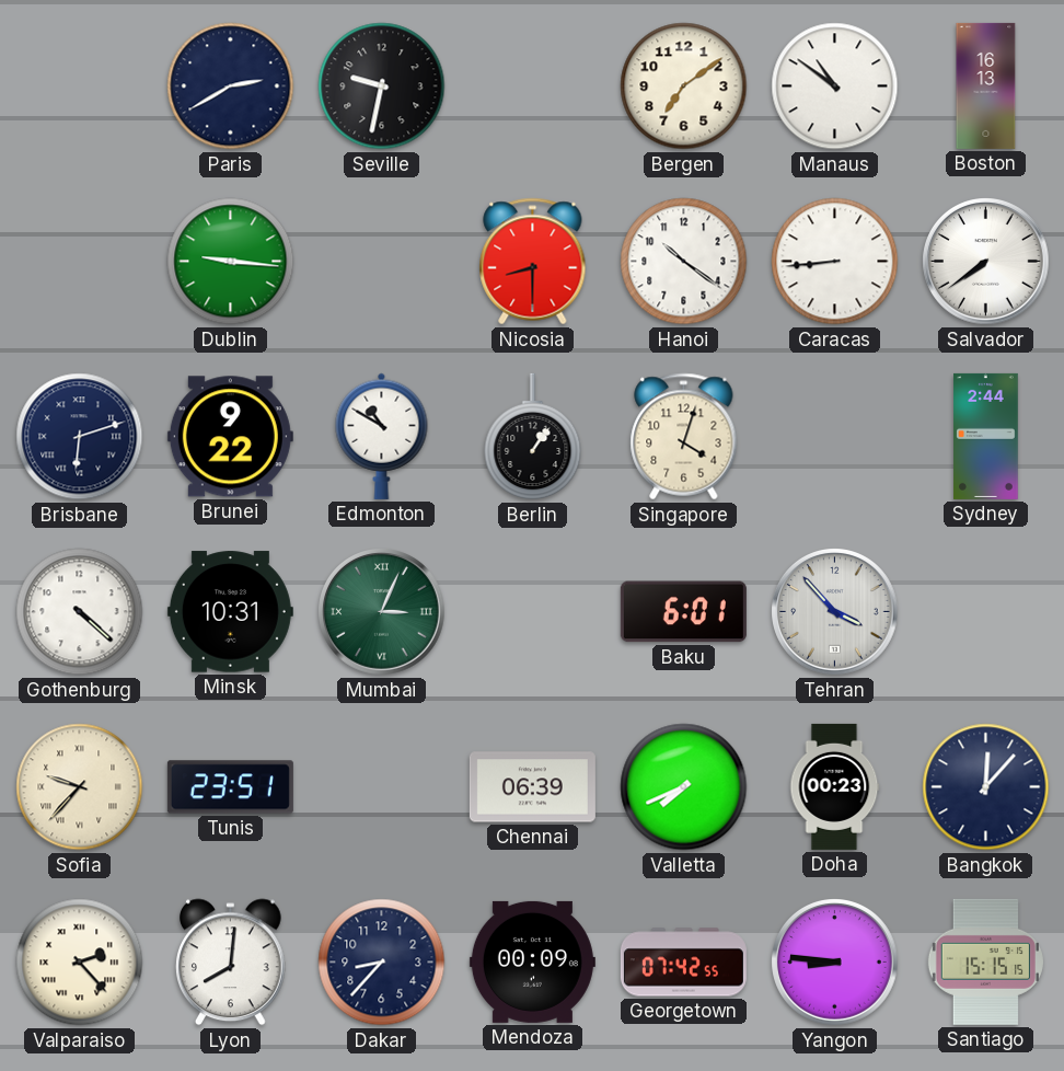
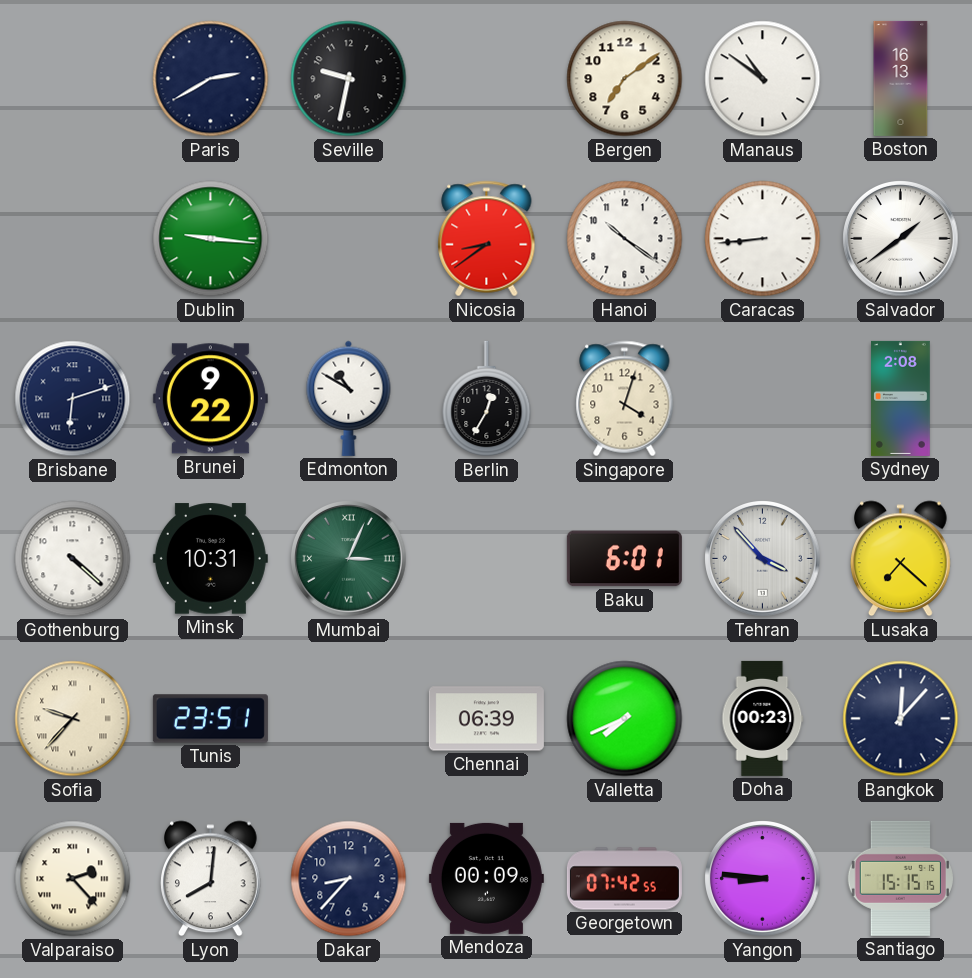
Nicosia: 8:30 -> 8:39 (487, 239)
Salvador: 7:39 -> 1:39 (901, 239)
Berlin: 1:06 -> 12:35 (487, 399)
Sydney: 2:44 -> 2:08 (901, 398)
Lusaka: none -> 7:22 (901, 559)
